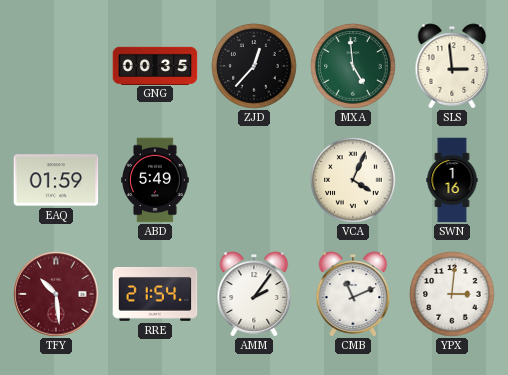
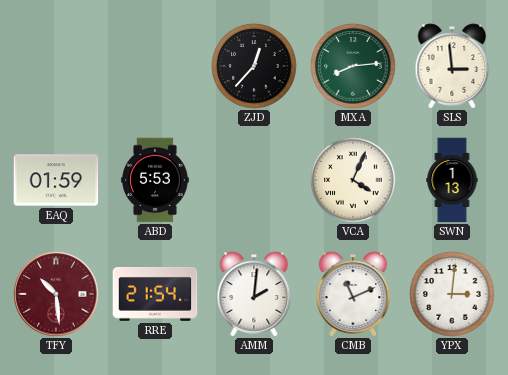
GNG: 00:35 -> none (155, 65)
MXA: 4:59 -> 8:14 (353, 66)
ABD: 5:49 -> 5:53 (155, 180)
SWN: 1:16 -> 1:13 (452, 180)
AMM: 2:06 -> 2:01 (254, 294)
